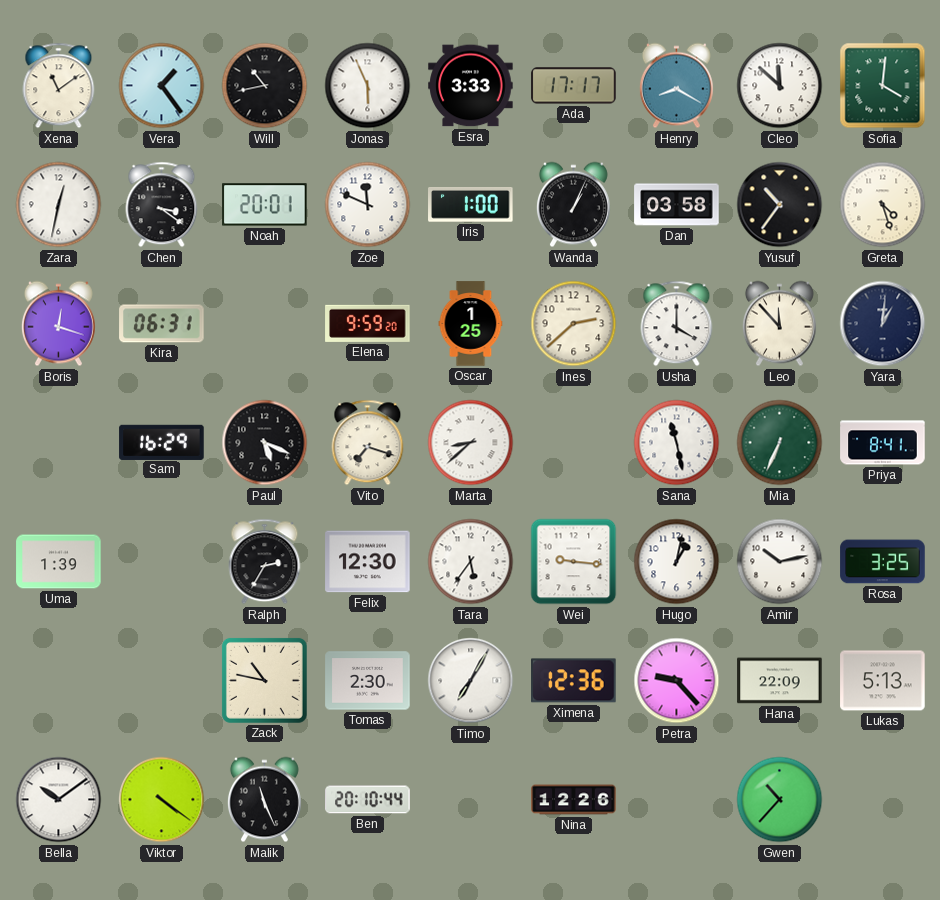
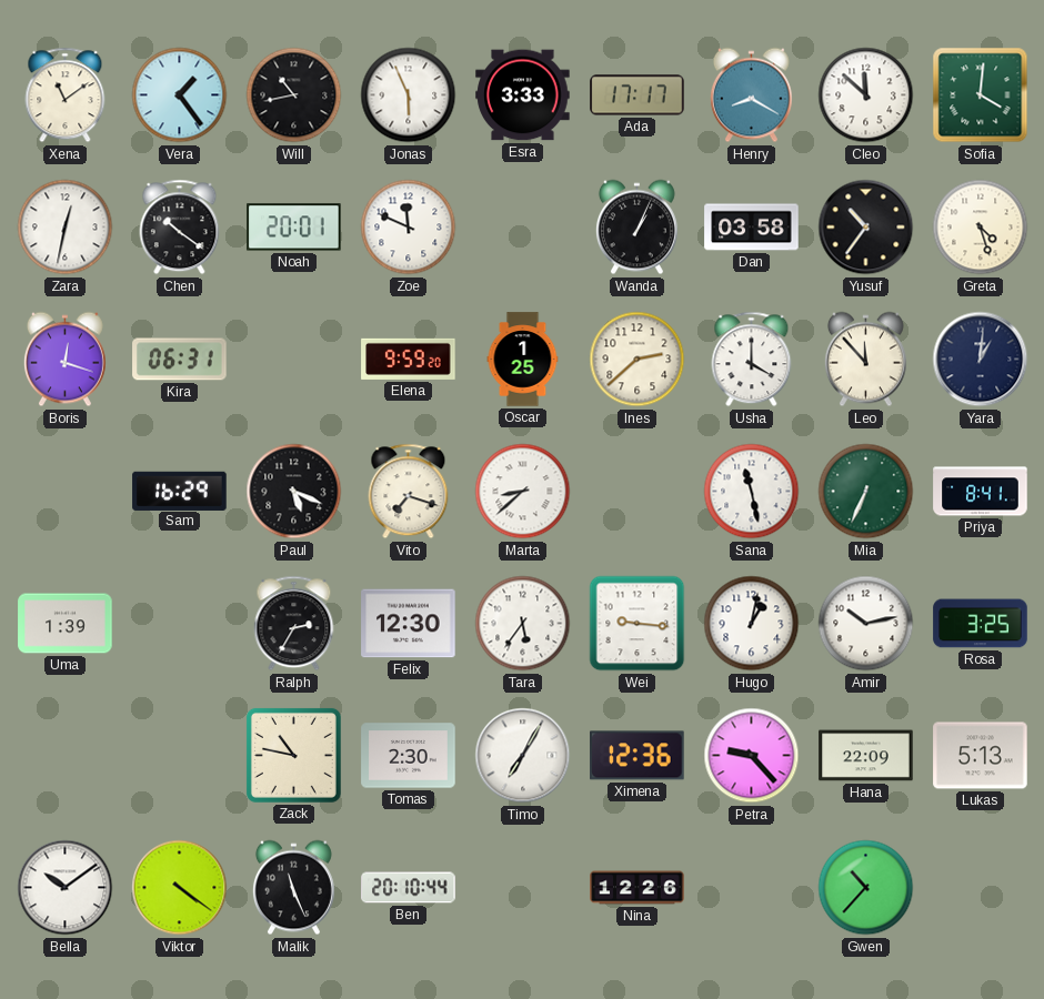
Chen: 3:21 -> 10:21 (180, 228)
Iris: 1:00 -> none (471, 205)
